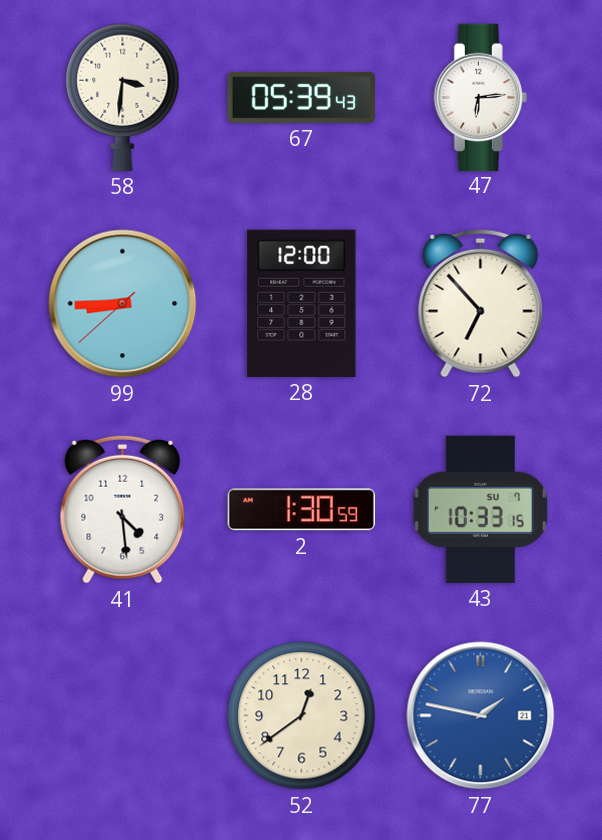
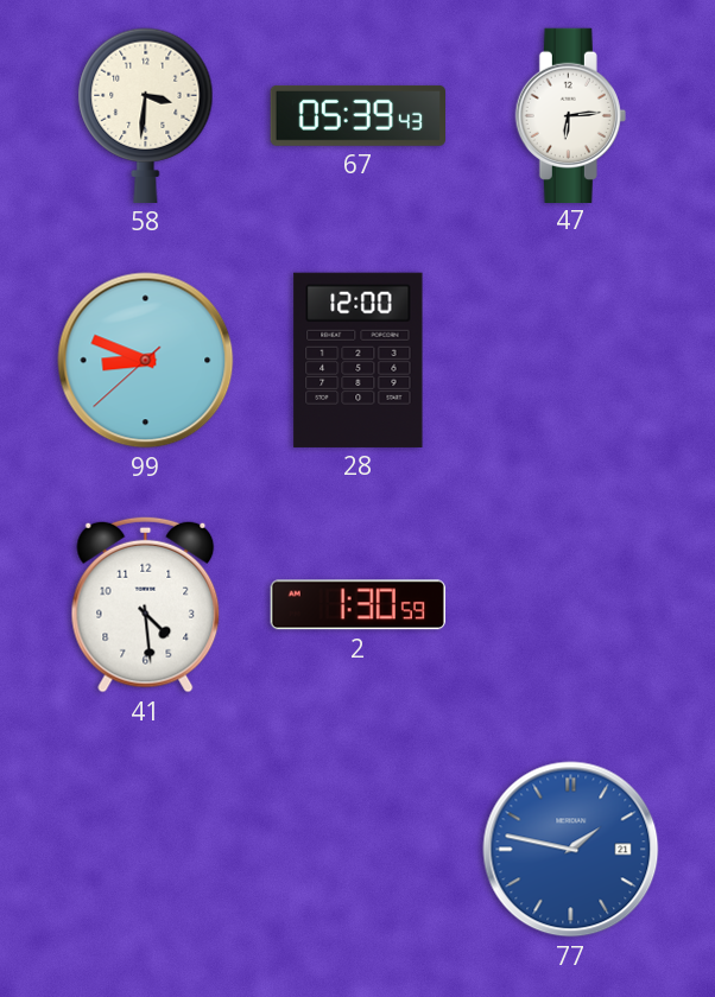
99: 8:44 -> 8:48 (146, 361)
72: 6:53 -> none (481, 303)
43: 10:33 -> none (480, 509)
52: 12:39 -> none (302, 716)
